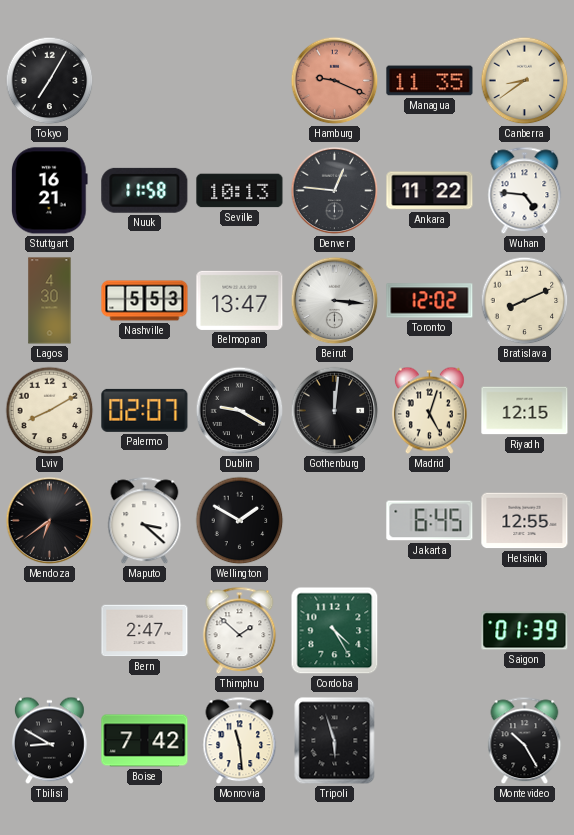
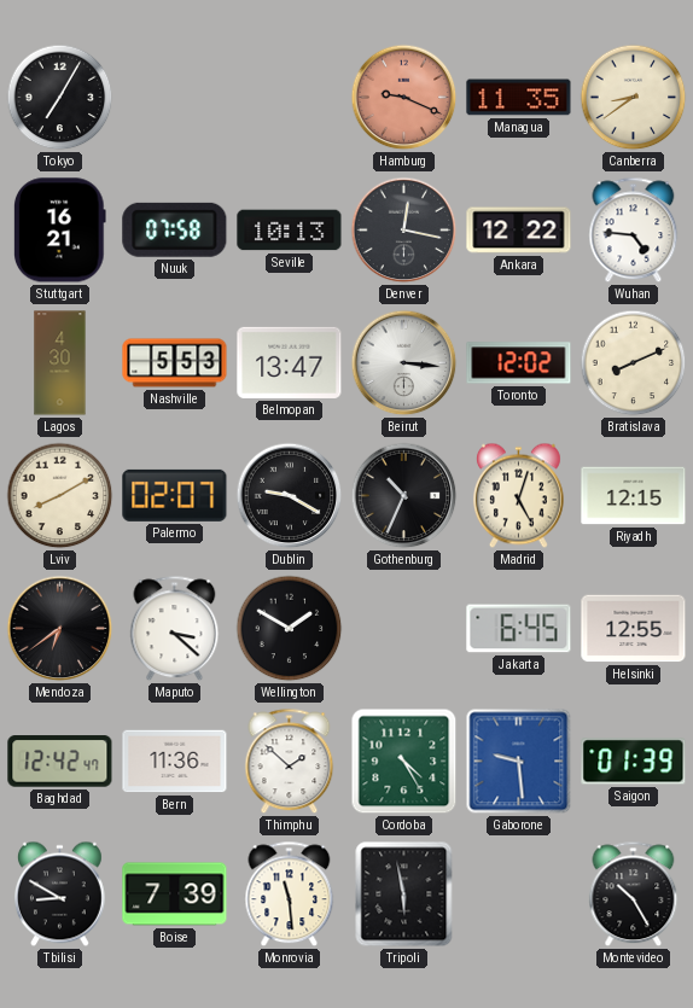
Nuuk: 11:58 -> 07:58 (175, 229)
Denver: 12:46 -> 12:17 (404, 231)
Ankara: 11:22 -> 12:22 (519, 231)
Gothenburg: 12:01 -> 10:34 (404, 496)
Baghdad: none -> 12:42 (60, 762)
Bern: 2:47 -> 11:36 (175, 762)
Gaborone: none -> 9:29 (519, 762)
Boise: 7:42 -> 7:39 (175, 895)
Tripoli: 5:57 -> 5:58 (404, 895)
